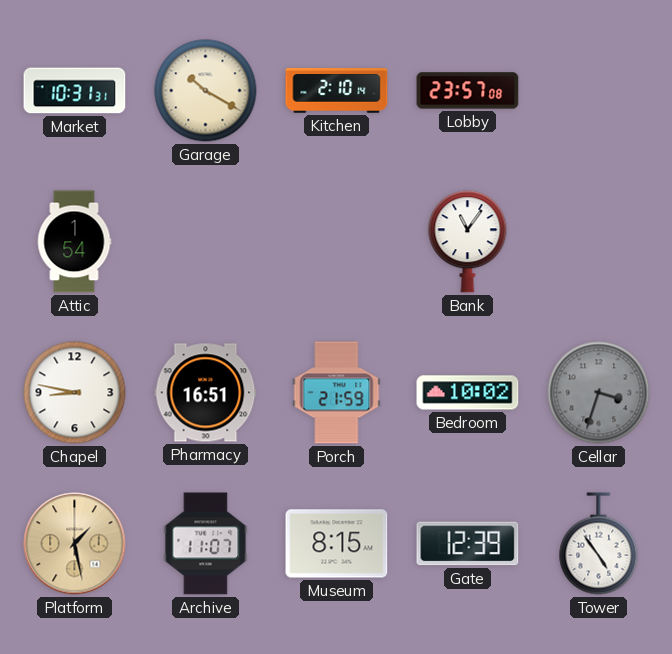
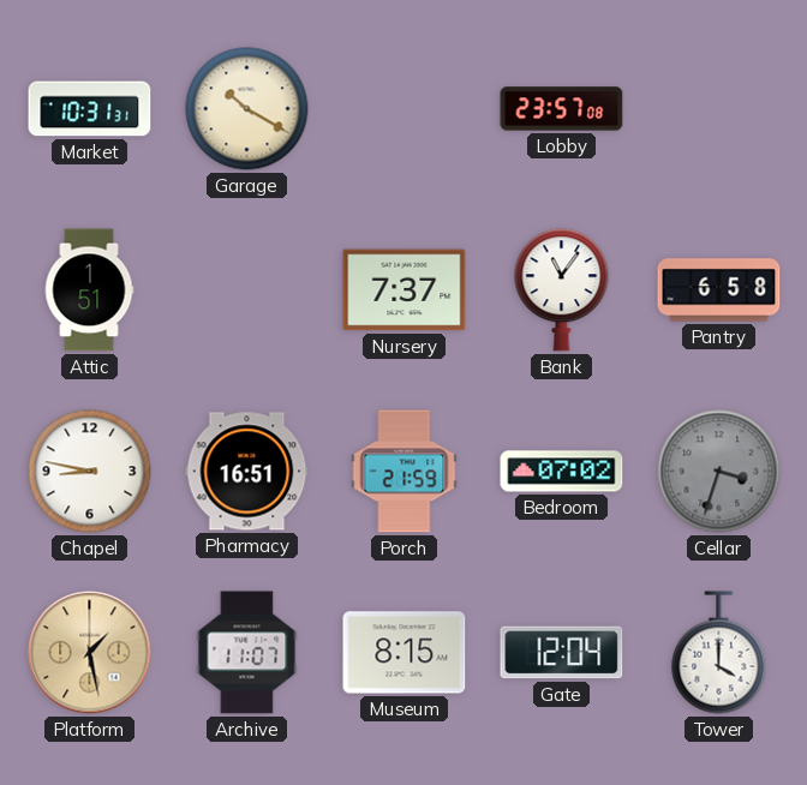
Kitchen: 2:10 -> none (337, 91)
Attic: 1:54 -> 1:51 (89, 290)
Nursery: none -> 7:37 (405, 290)
Pantry: none -> 6:58 (719, 290)
Bedroom: 10:02 -> 07:02 (562, 472)
Gate: 12:39 -> 12:04 (562, 653)
Tower: 4:54 -> 4:00 (719, 653)
